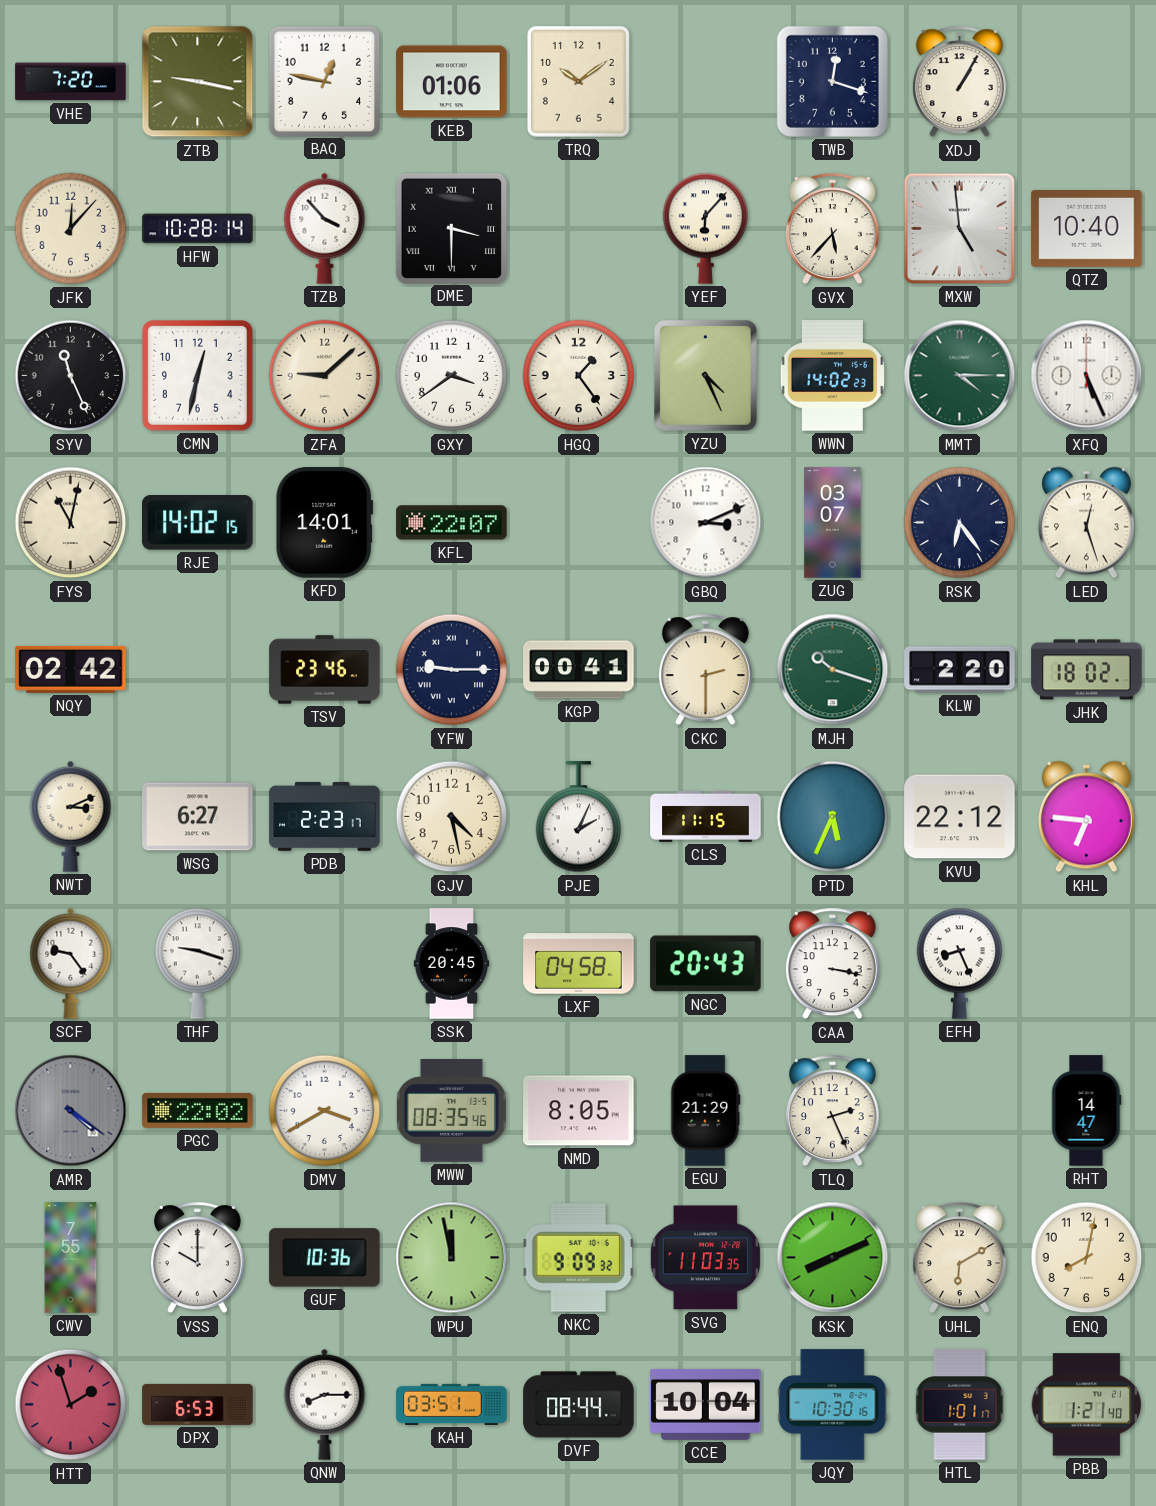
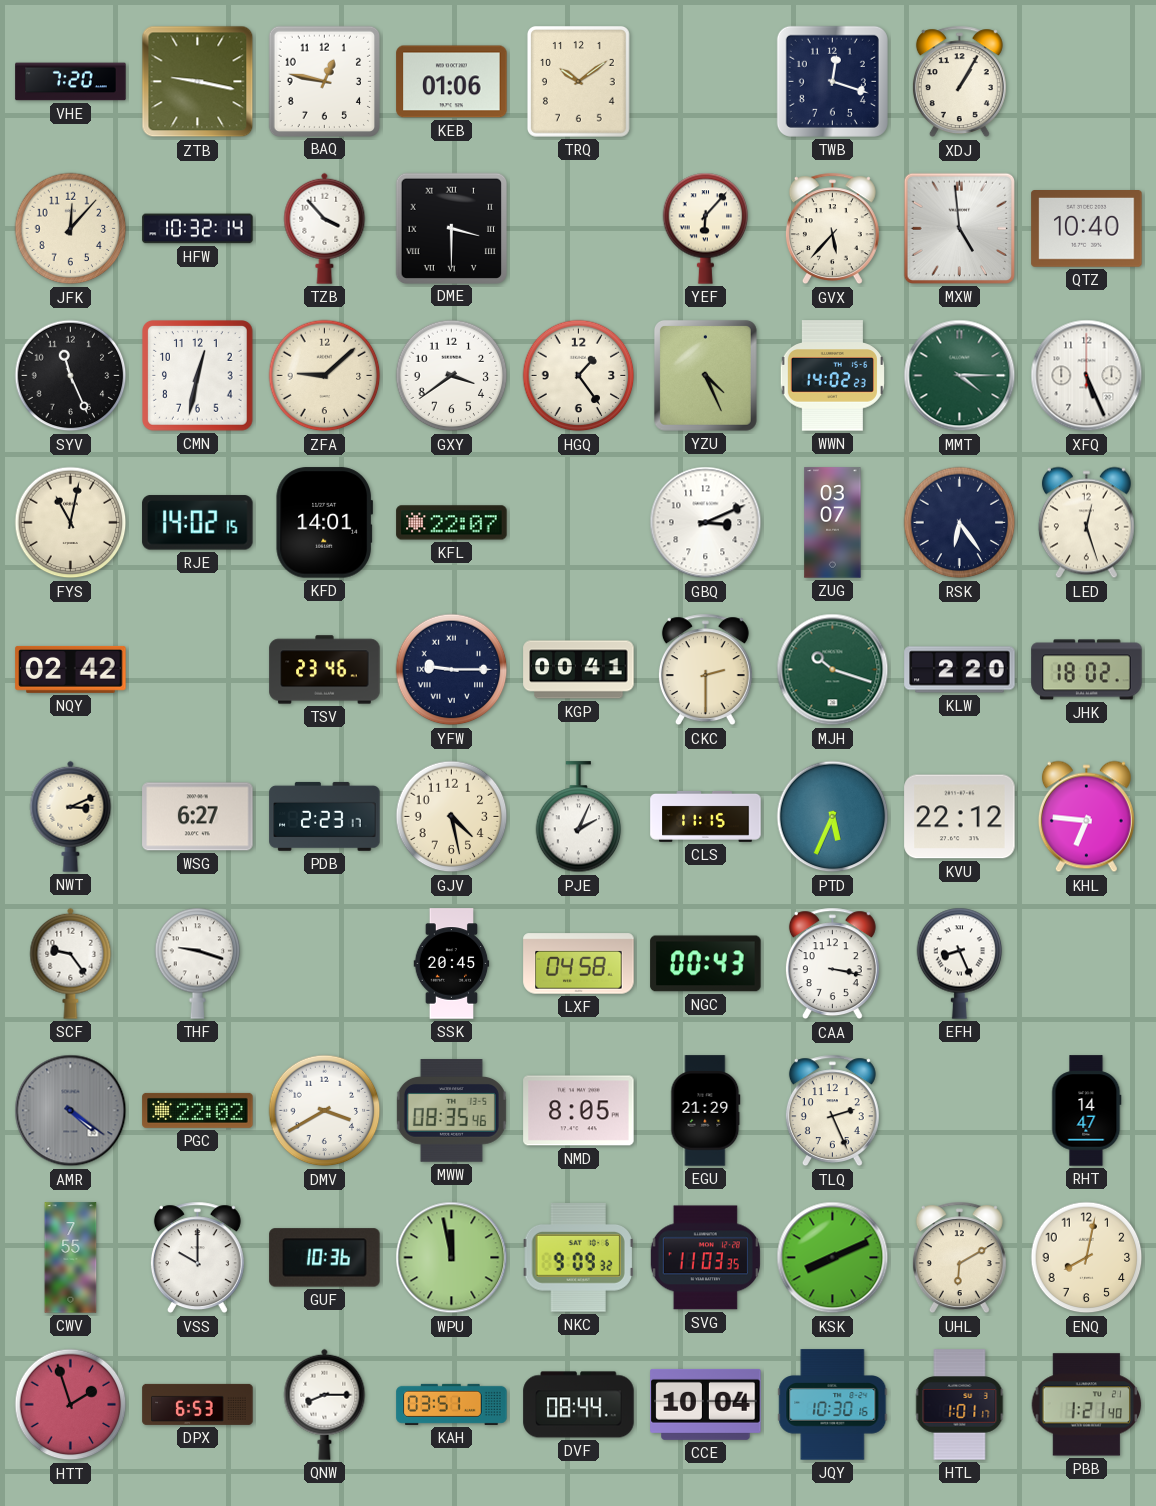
HFW: 10:28 -> 10:32 (198, 229)
NGC: 20:43 -> 00:43 (706, 964)
